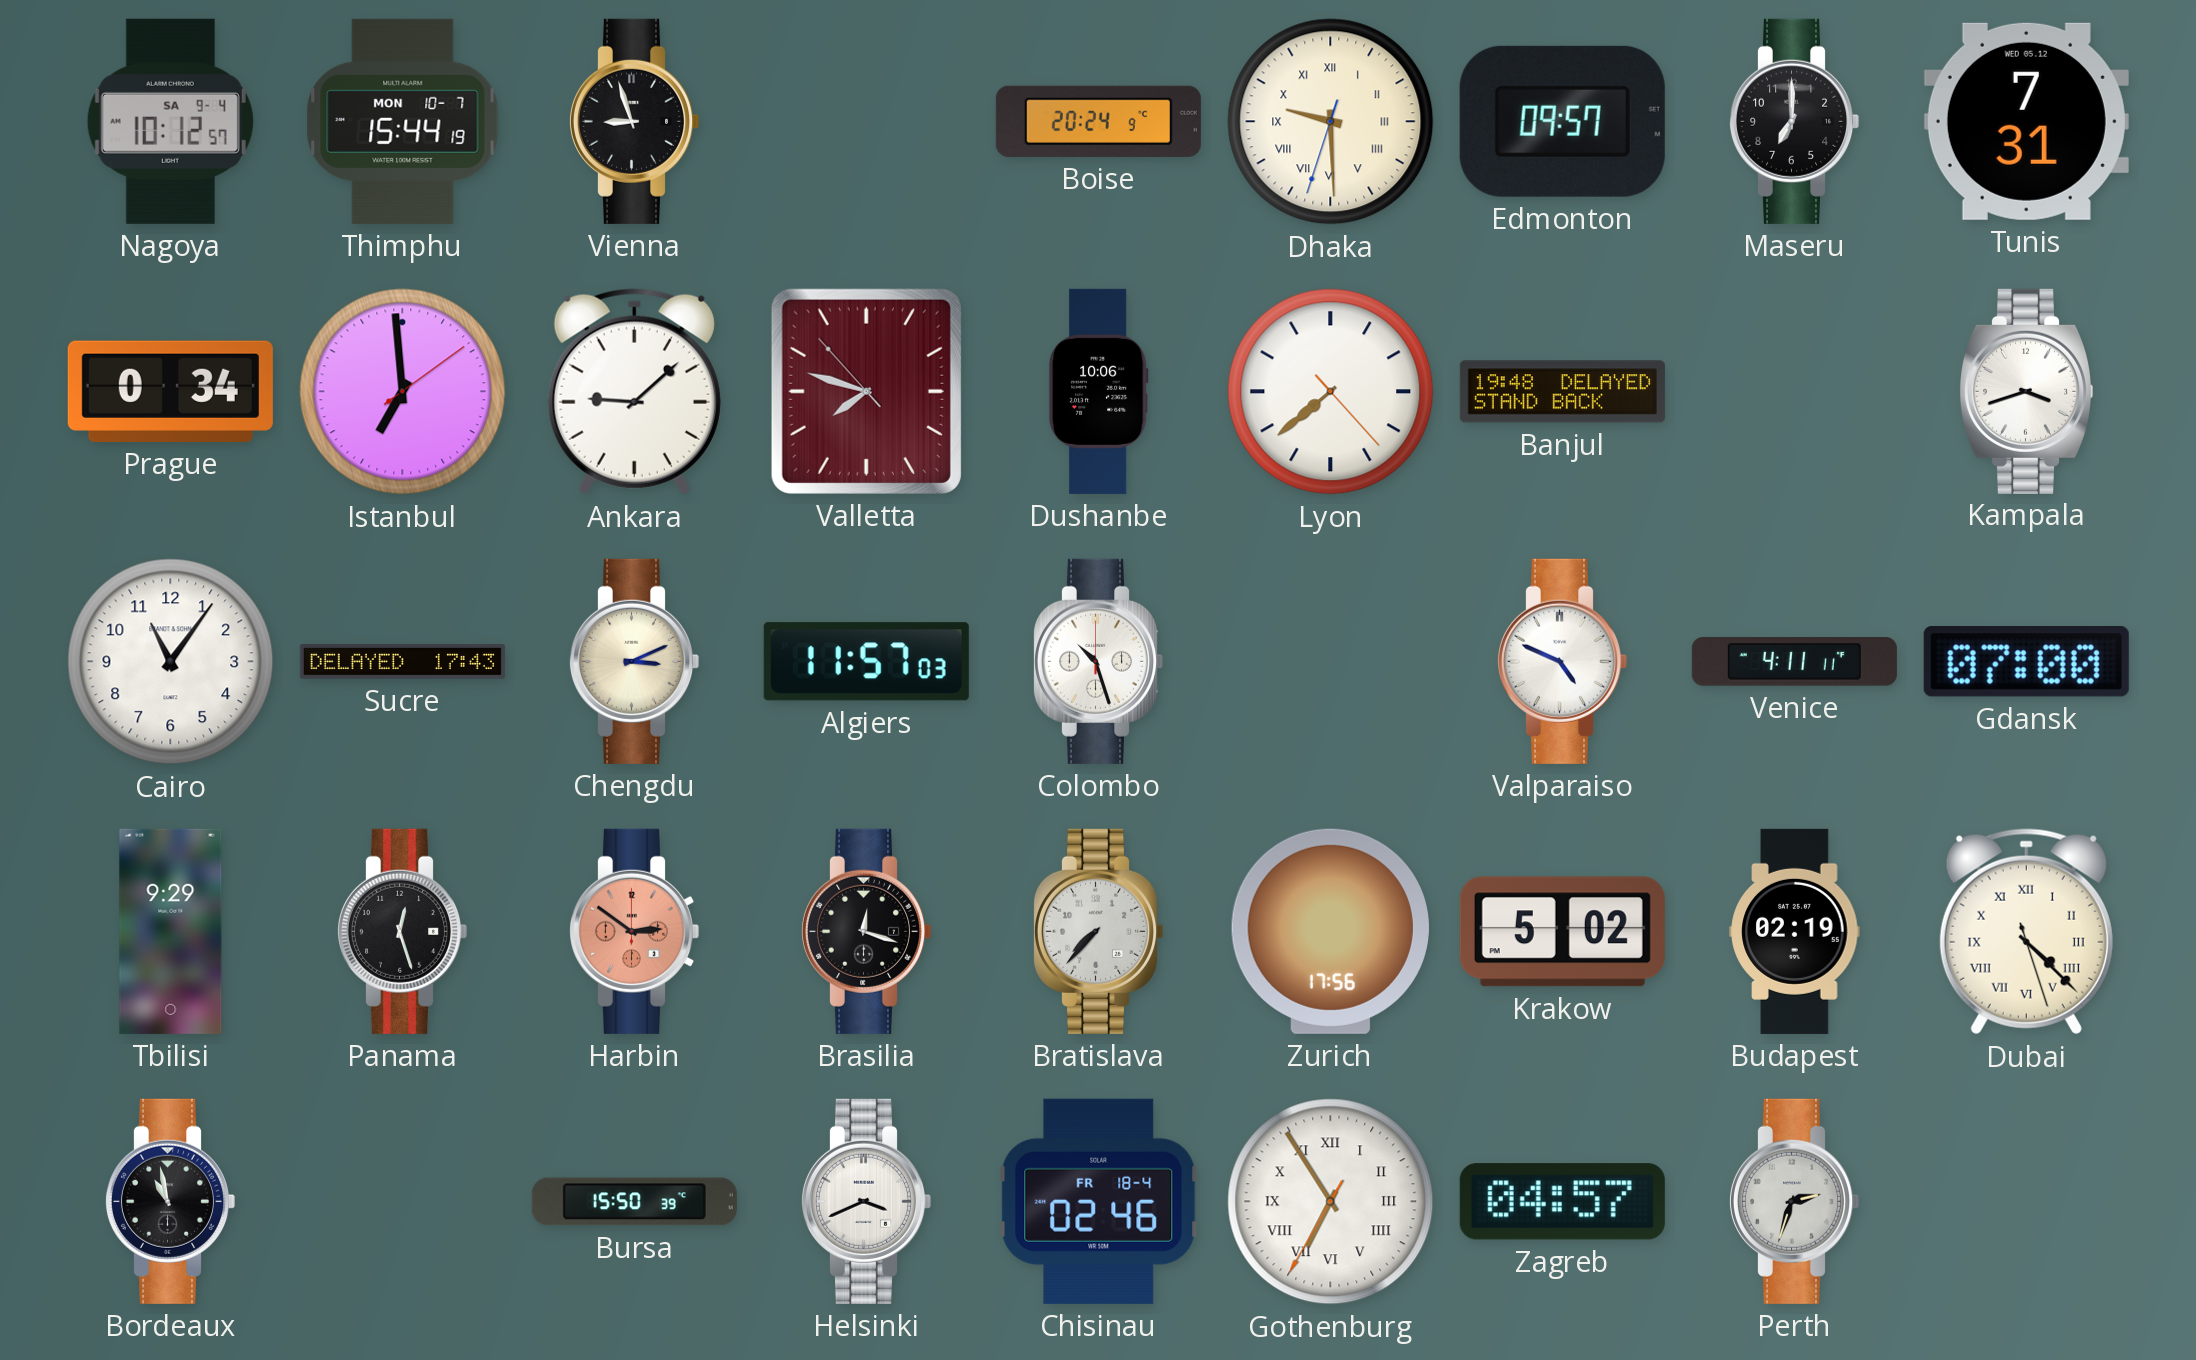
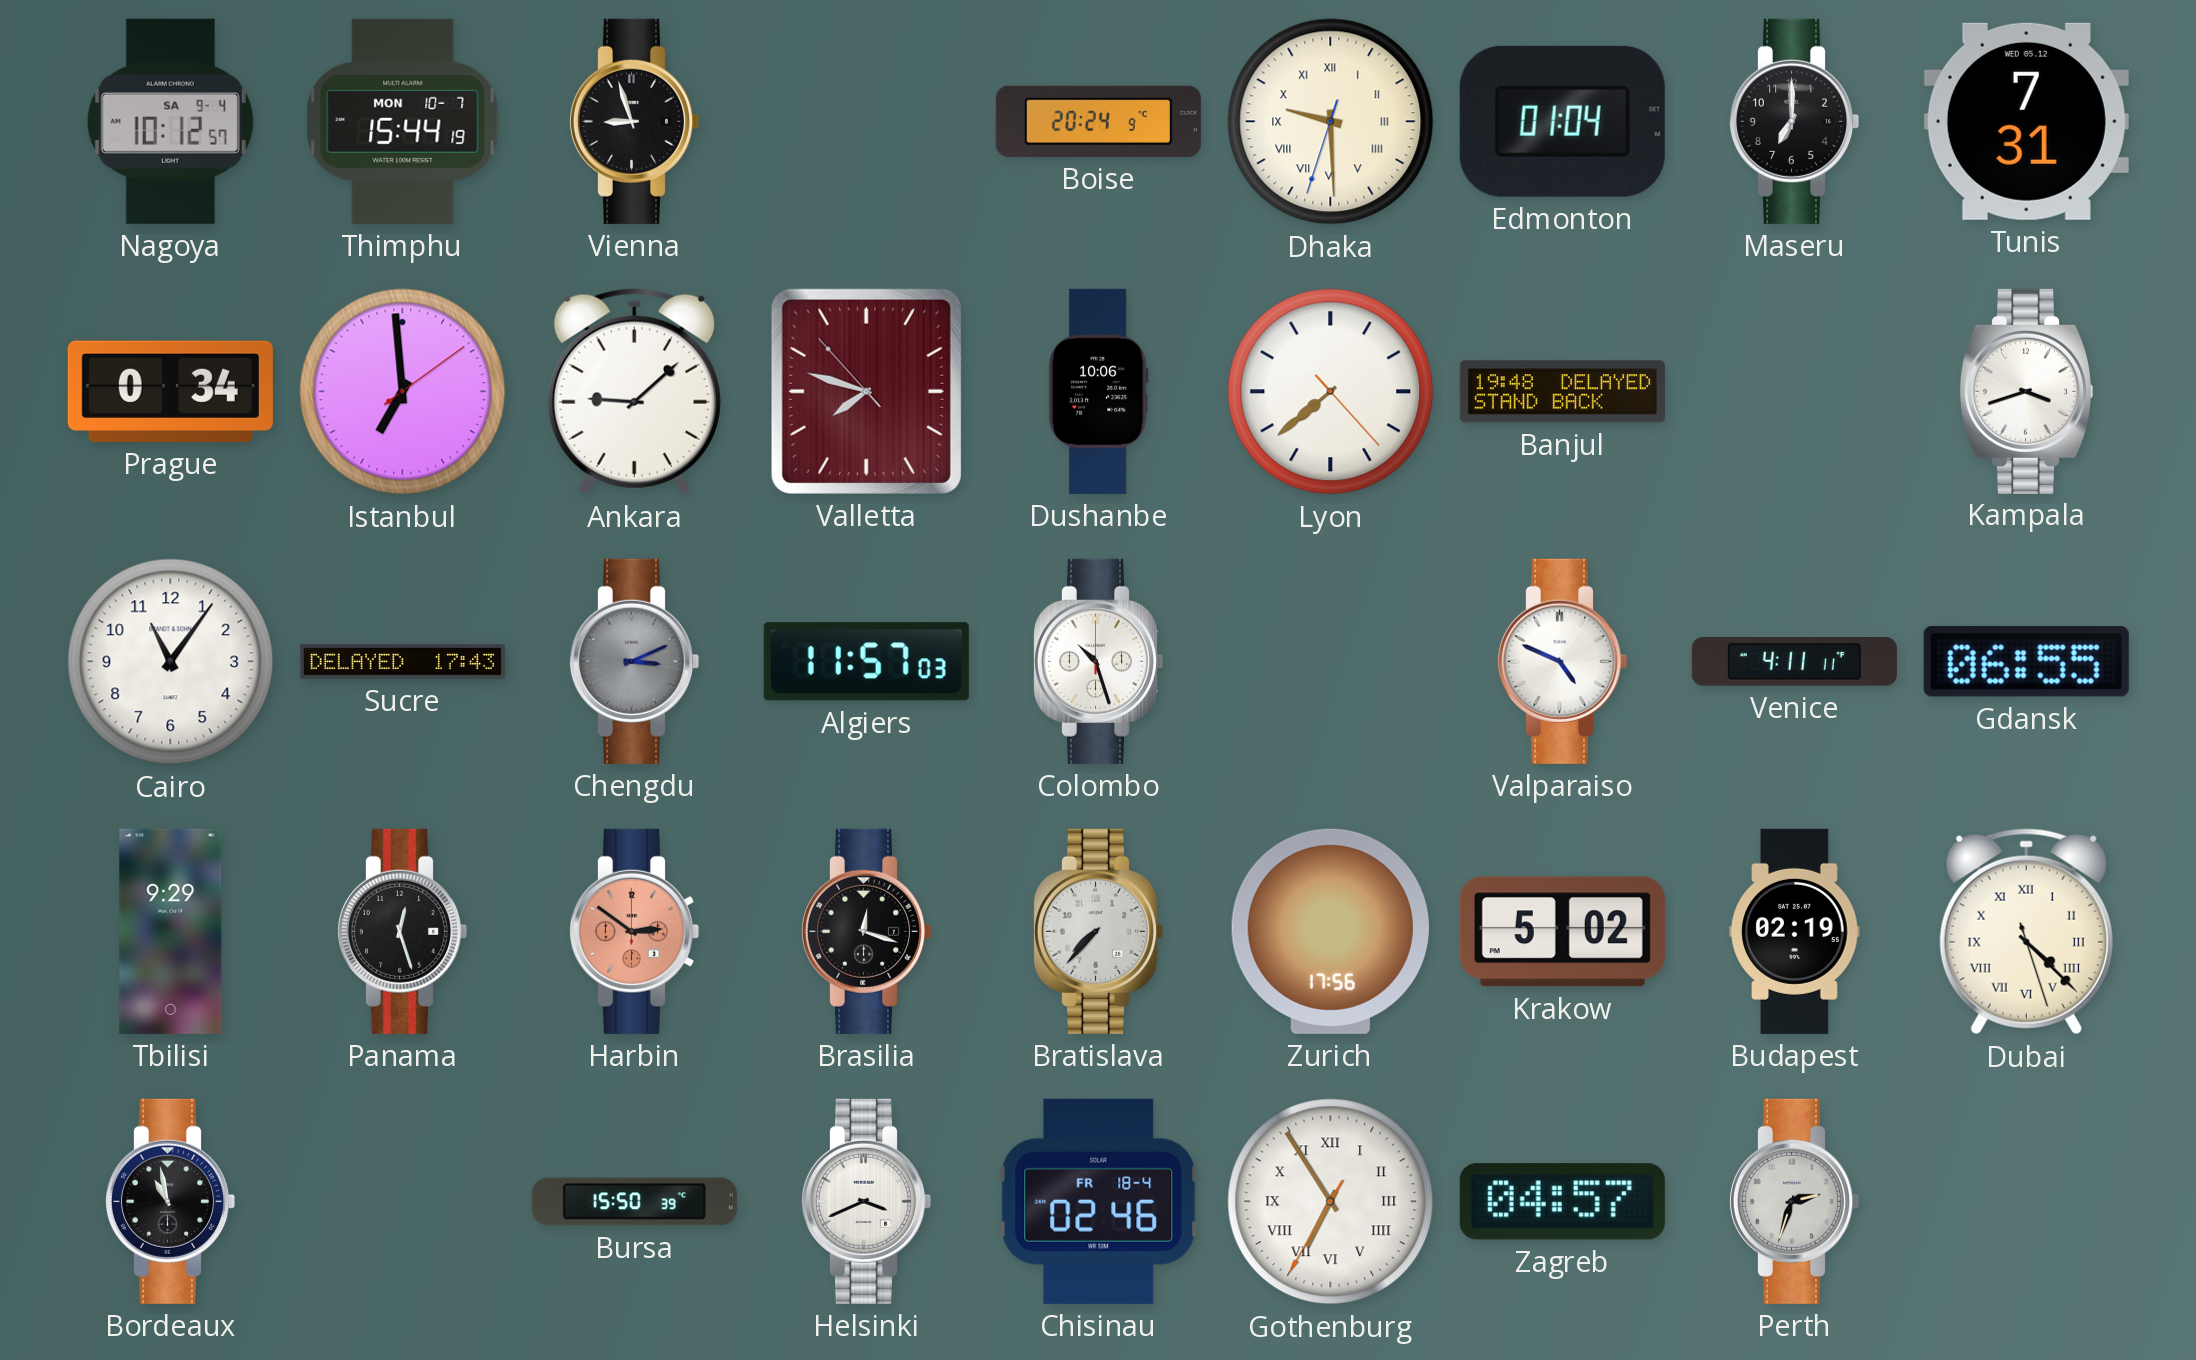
Edmonton: 09:57 -> 01:04 (1562, 121)
Chengdu dial: cream -> grey (634, 661)
Gdansk: 07:00 -> 06:55 (2026, 662)
